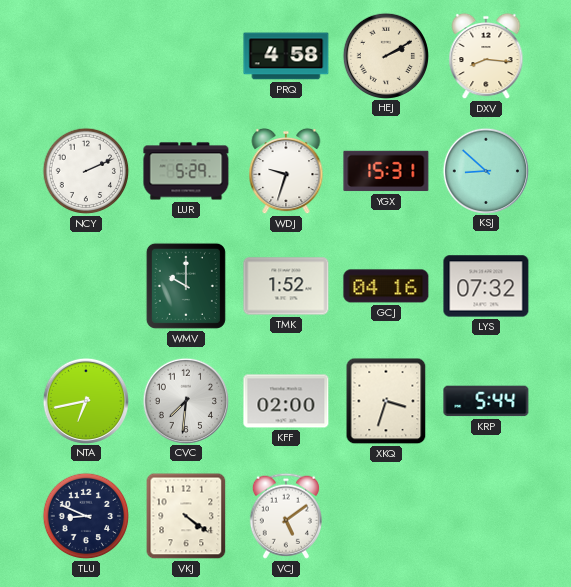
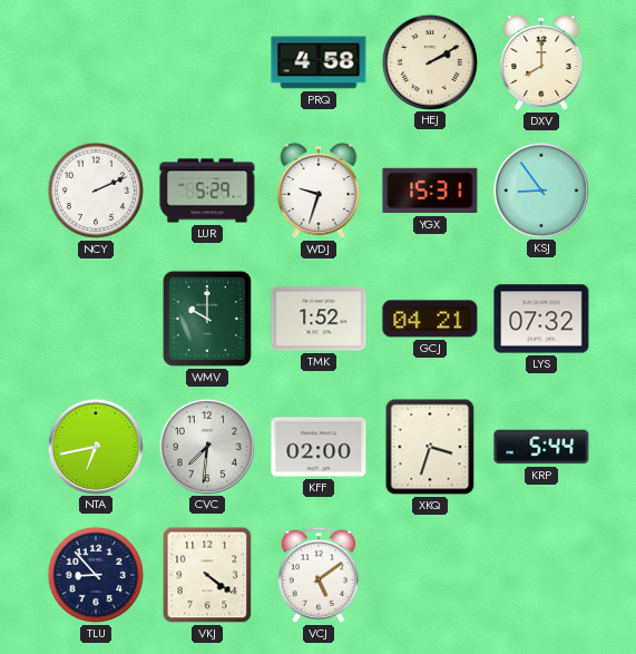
DXV: 8:16 -> 8:00 (541, 62)
KSJ: 8:52 -> 8:54 (540, 189)
GCJ: 04:16 -> 04:21 (430, 319)
TLU: 8:49 -> 8:53 (96, 575)
